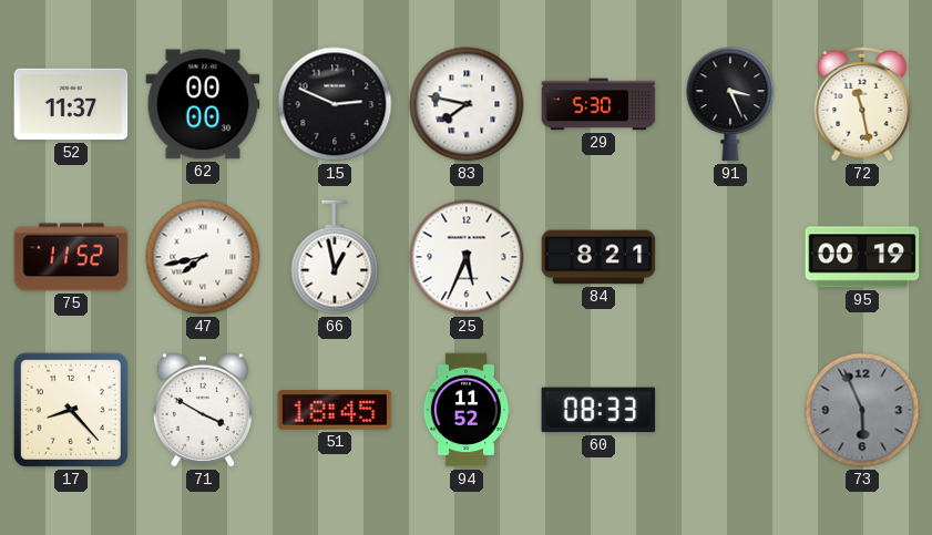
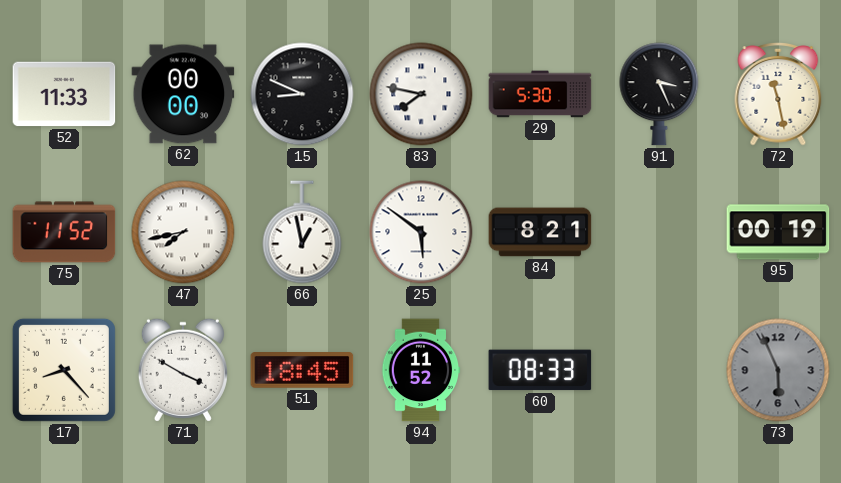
52: 11:37 -> 11:33 (64, 94)
15: 2:49 -> 8:49 (302, 94)
25: 5:34 -> 5:51 (421, 232)
